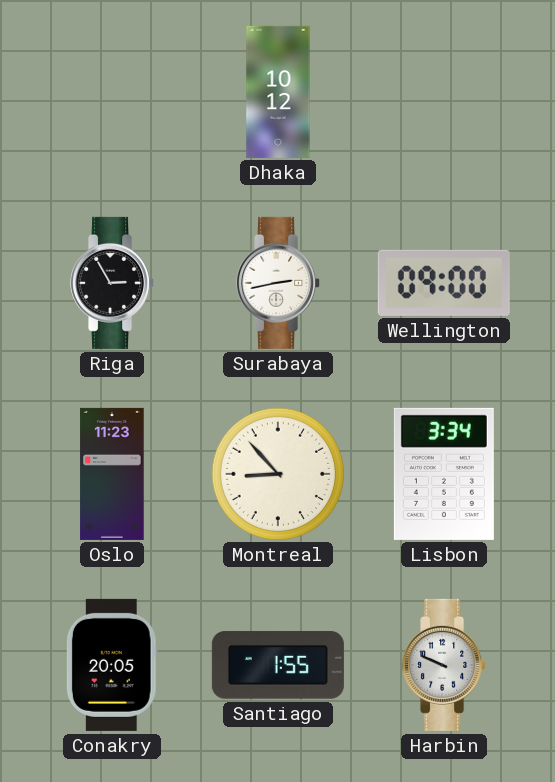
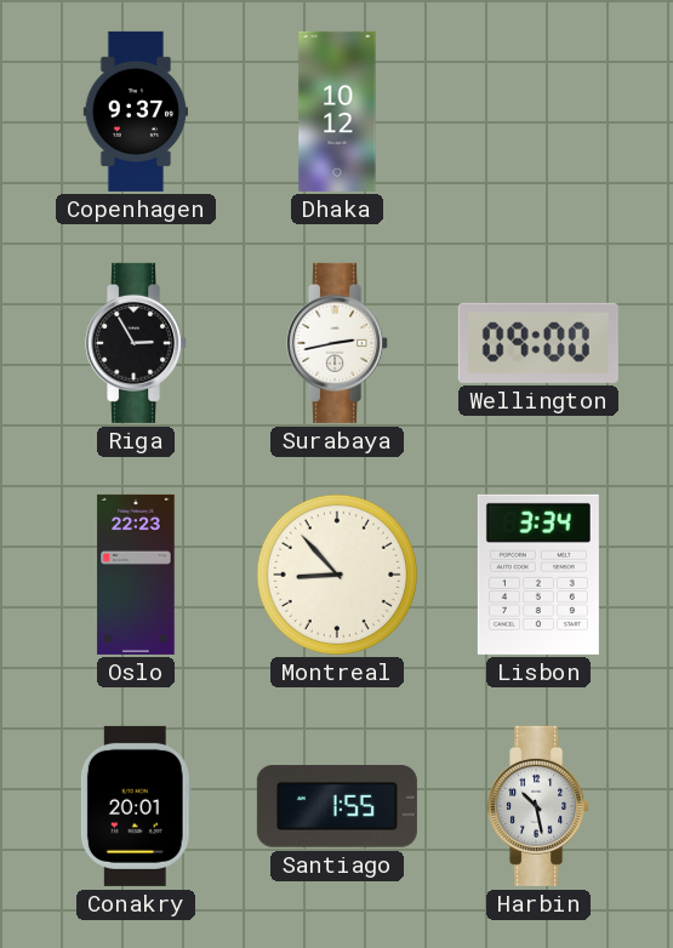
Copenhagen: none -> 9:37 (135, 112)
Oslo: 11:23 -> 22:23 (136, 575)
Conakry: 20:05 -> 20:01 (136, 806)
Harbin: 9:49 -> 10:28 (540, 806)
